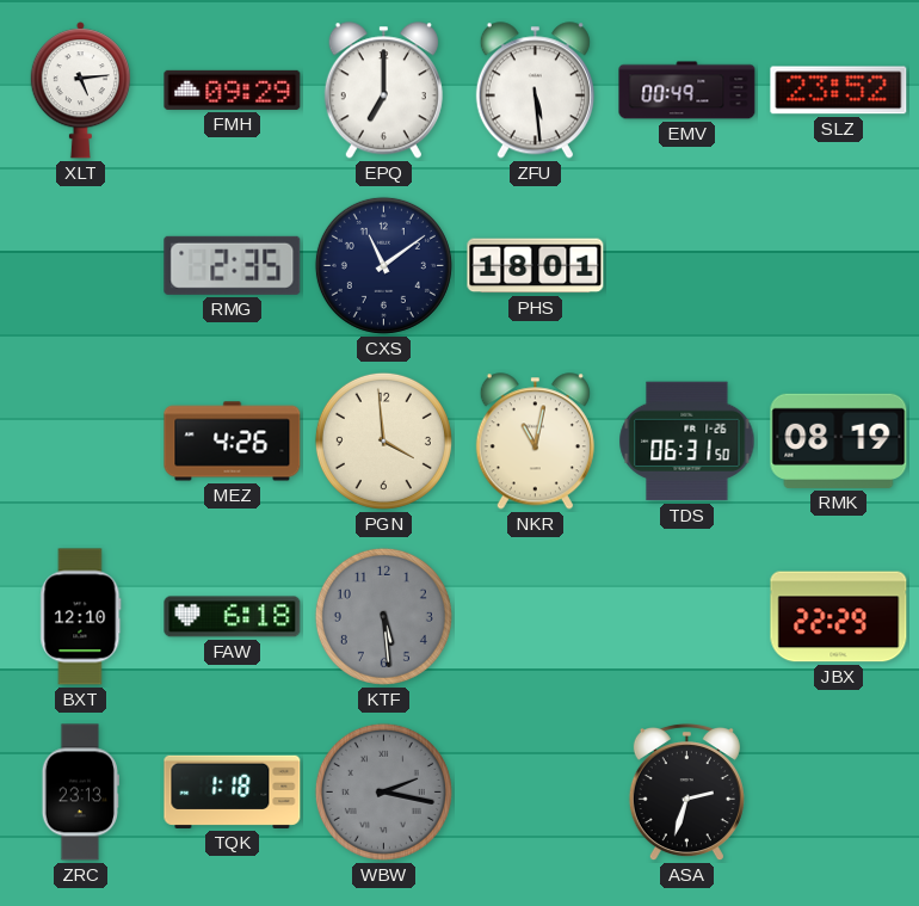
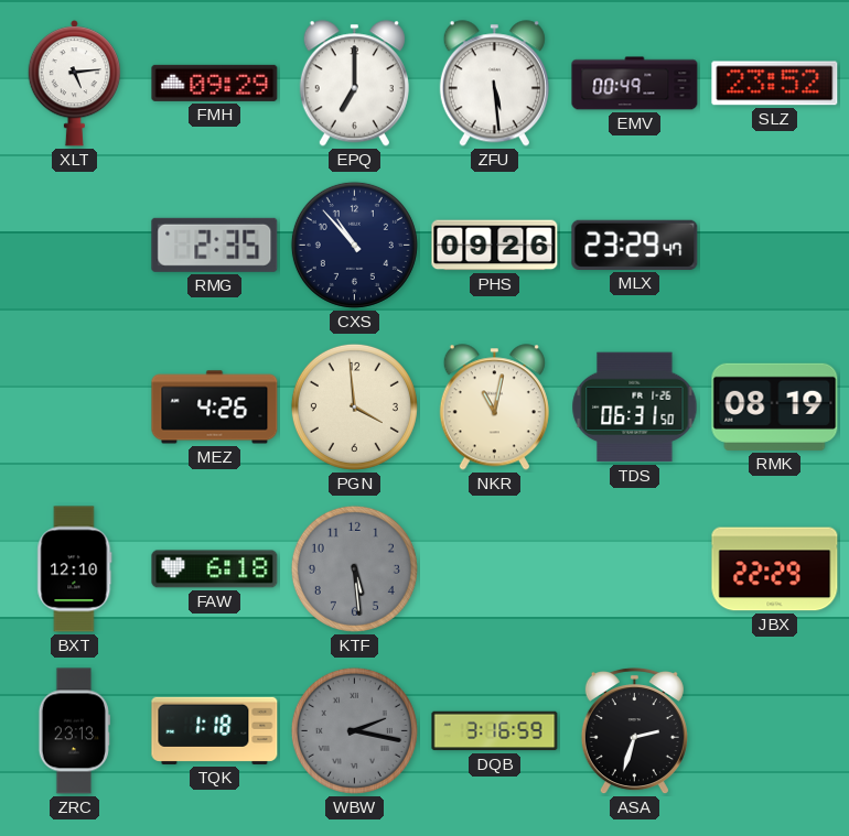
CXS: 11:09 -> 10:53 (354, 245)
PHS: 18:01 -> 09:26 (495, 246)
MLX: none -> 23:29 (635, 245)
DQB: none -> 3:16 (495, 731)
